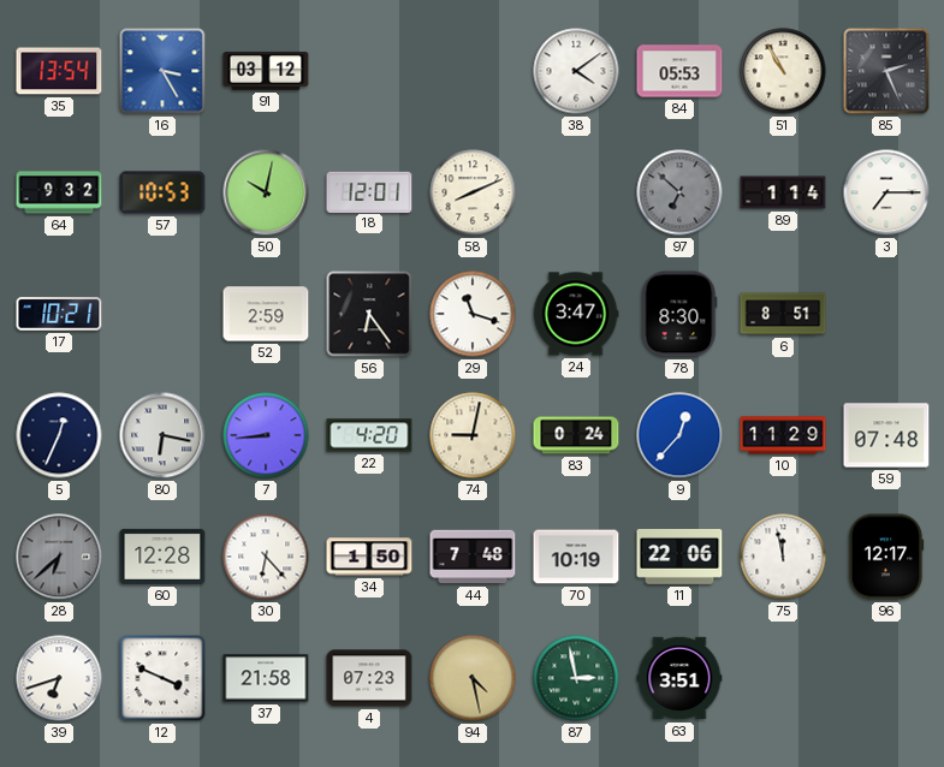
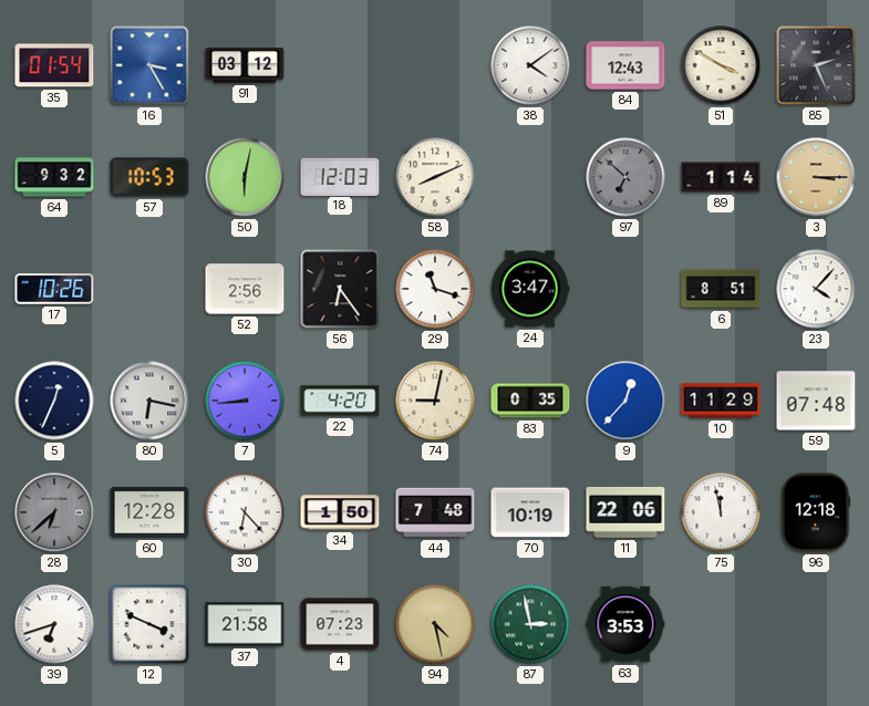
35: 13:54 -> 01:54 (54, 65)
84: 05:53 -> 12:43 (625, 65)
51: 10:55 -> 3:50 (721, 65)
50: 10:02 -> 6:02 (245, 177)
18: 12:01 -> 12:03 (340, 176)
3: 7:15 -> 3:15 (816, 177)
3 dial: white -> champagne (816, 177)
17: 10:21 -> 10:26 (54, 289)
52: 2:59 -> 2:56 (245, 289)
78: 8:30 -> none (679, 314)
23: none -> 4:07 (816, 289)
83: 0:24 -> 0:35 (530, 401)
96: 12:17 -> 12:18 (816, 512)
63: 3:51 -> 3:53 (625, 624)
